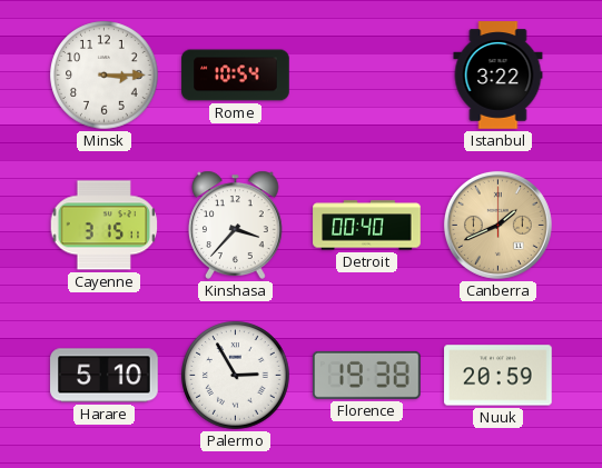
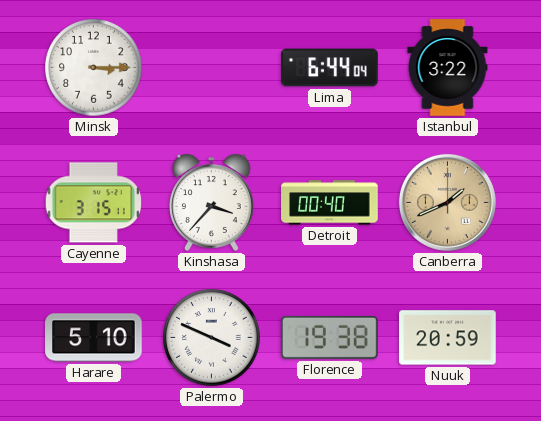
Rome: 10:54 -> none (236, 76)
Lima: none -> 6:44 (330, 68)
Palermo: 2:55 -> 3:49 (212, 338)
